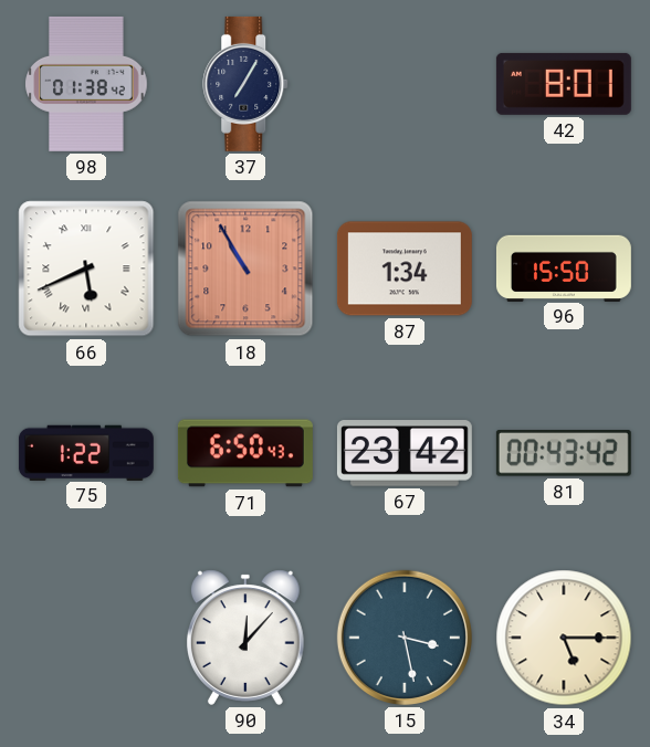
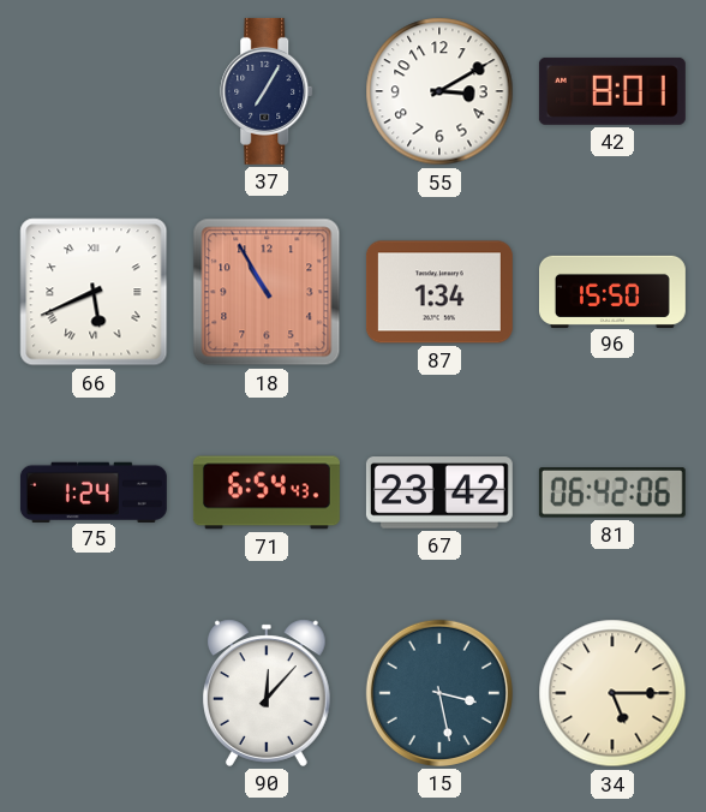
98: 01:38 -> none (86, 84)
55: none -> 3:10 (439, 91)
75: 1:22 -> 1:24 (94, 491)
71: 6:50 -> 6:54 (267, 492)
81: 00:43 -> 06:42 (612, 494)
